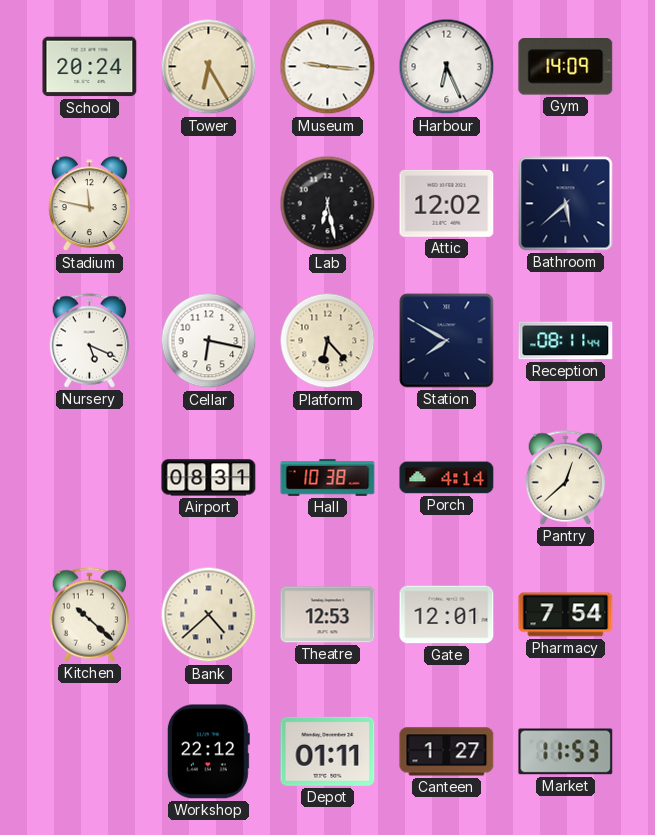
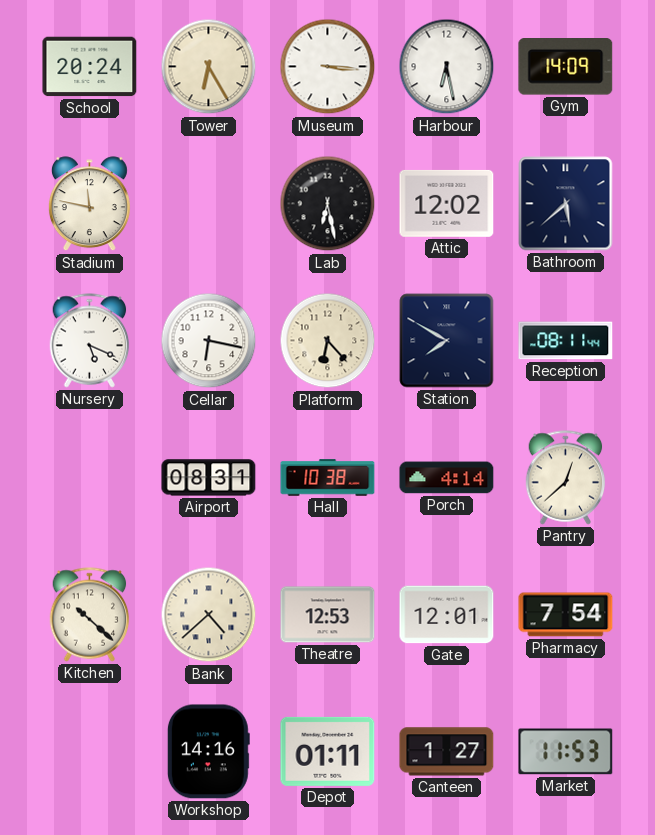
Museum: 9:16 -> 3:16 (328, 67)
Harbour: 6:26 -> 6:28 (447, 67)
Workshop: 22:12 -> 14:16 (208, 752)
